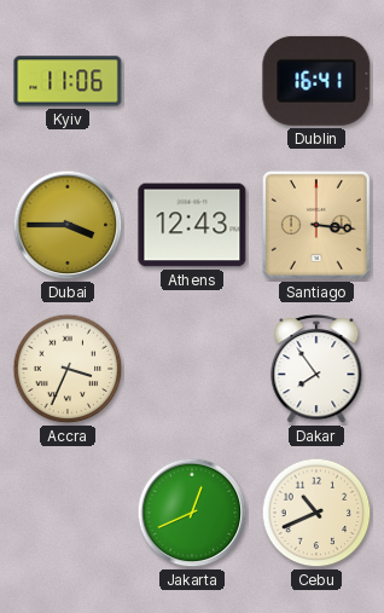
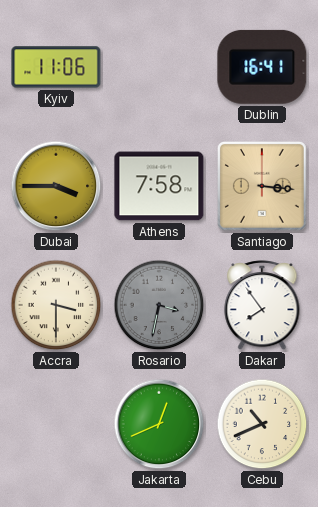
Athens: 12:43 -> 7:58 (159, 186)
Accra: 3:34 -> 3:30 (56, 305)
Rosario: none -> 3:32 (159, 305)
